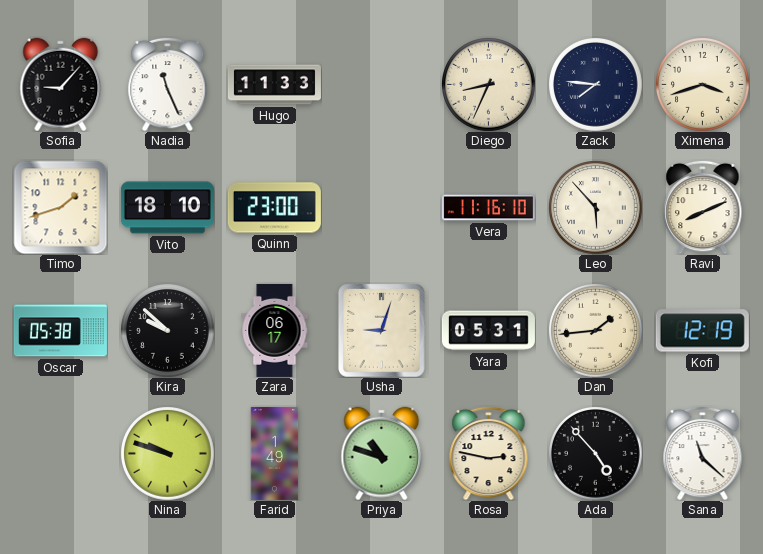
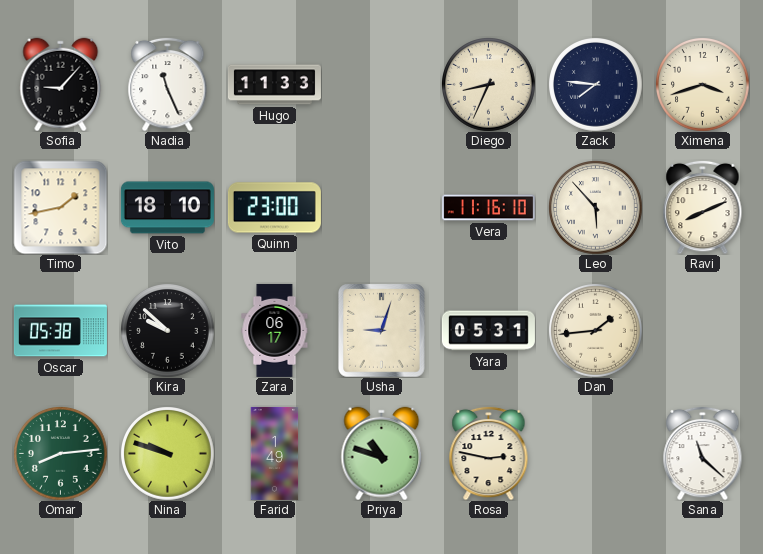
Timo: 1:42 -> 1:43 (60, 207)
Kofi: 12:19 -> none (702, 331)
Omar: none -> 8:14 (61, 454)
Ada: 4:53 -> none (596, 454)
